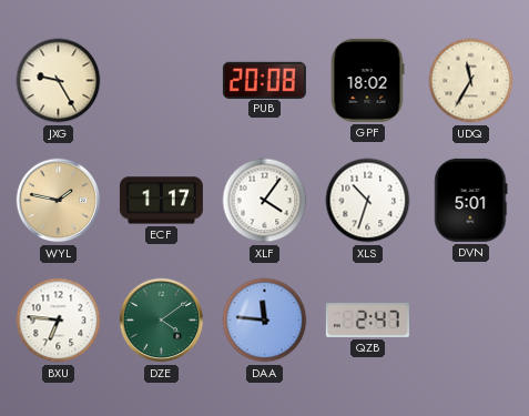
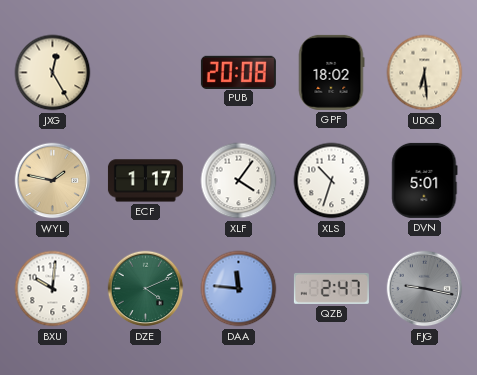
JXG: 9:25 -> 12:25 (53, 73)
UDQ: 11:35 -> 6:29 (425, 73)
BXU: 6:46 -> 10:01 (53, 289)
DZE: 4:09 -> 4:11 (146, 289)
FJG: none -> 9:17 (425, 289)
